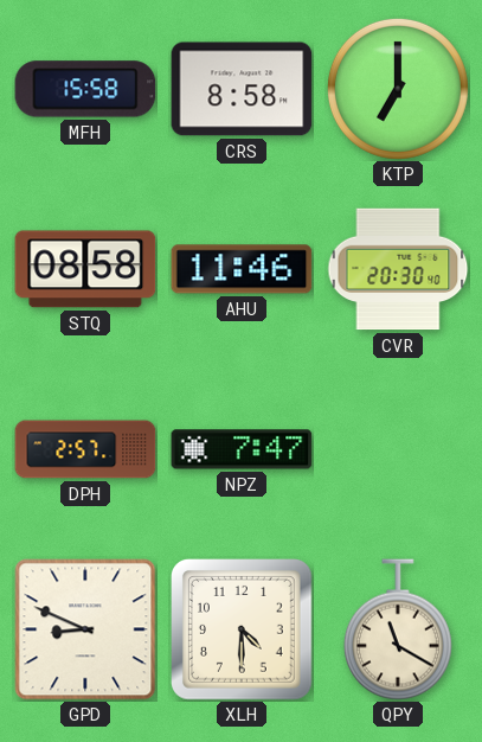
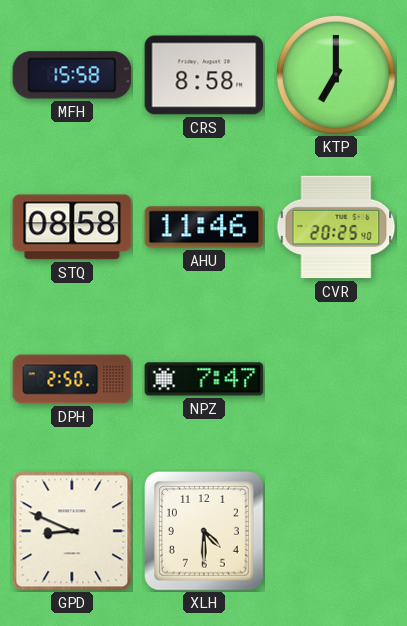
CVR: 20:30 -> 20:25 (336, 227)
DPH: 2:57 -> 2:50 (72, 379)
QPY: 11:20 -> none (398, 629)
